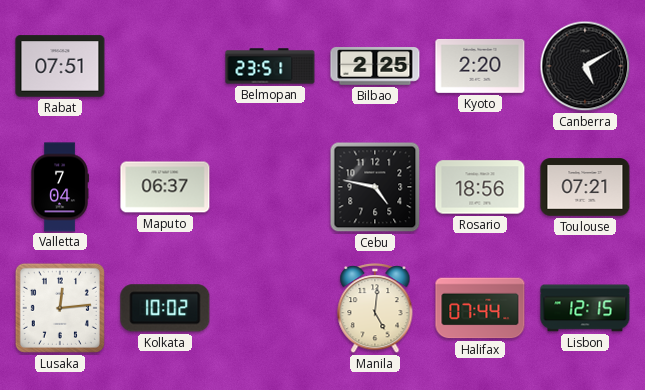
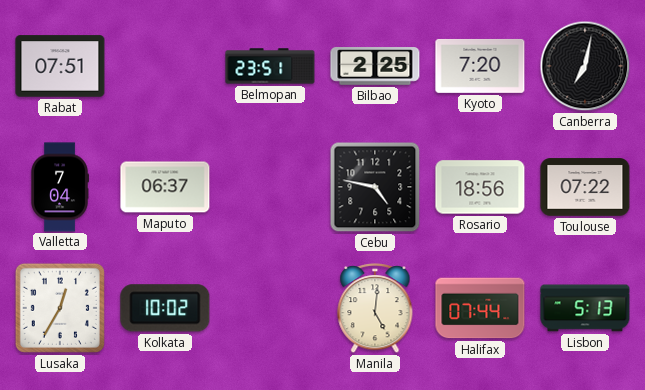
Kyoto: 2:20 -> 7:20 (480, 66)
Canberra: 5:10 -> 7:02 (585, 66)
Toulouse: 07:21 -> 07:22 (585, 187)
Lusaka: 12:14 -> 12:35 (60, 308)
Lisbon: 12:15 -> 5:13 (585, 308)
